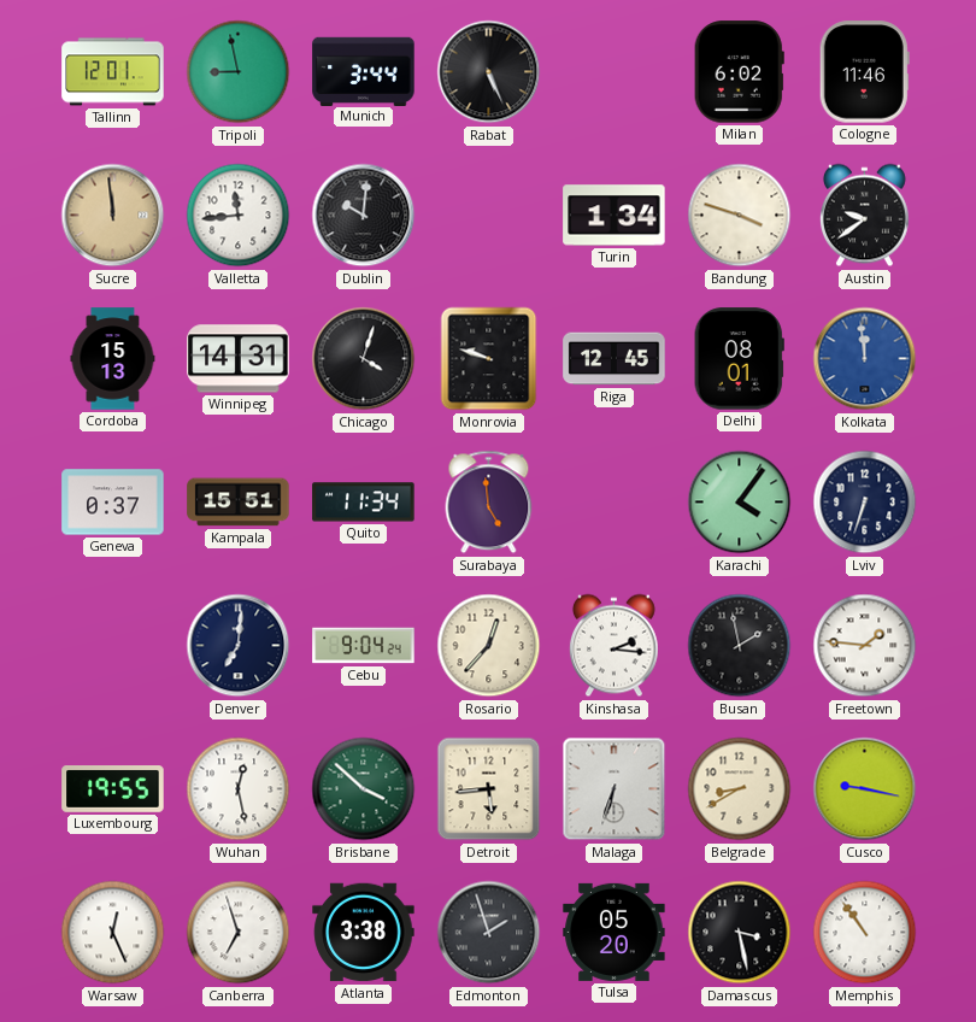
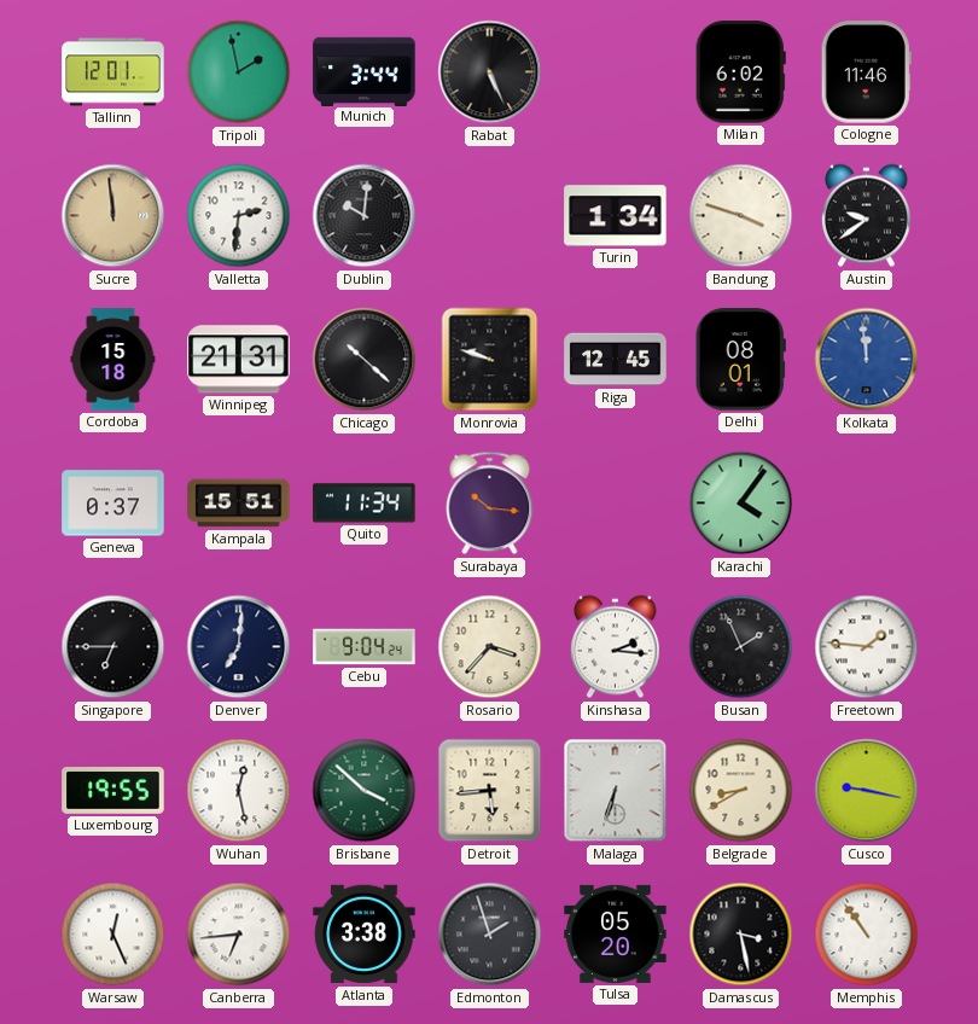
Tripoli: 8:58 -> 1:58 (239, 72)
Valletta: 11:44 -> 2:31 (239, 216)
Cordoba: 15:13 -> 15:18 (113, 360)
Winnipeg: 14:31 -> 21:31 (239, 360)
Chicago: 4:03 -> 10:22 (365, 360)
Surabaya: 4:59 -> 10:16 (490, 504)
Lviv: 6:33 -> none (865, 503)
Singapore: none -> 6:45 (113, 647)
Rosario: 12:37 -> 3:37 (490, 647)
Busan: 1:58 -> 1:56 (741, 647)
Canberra: 6:57 -> 6:44 (239, 935)
